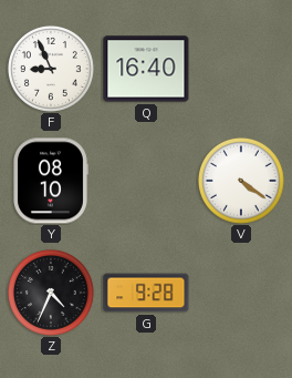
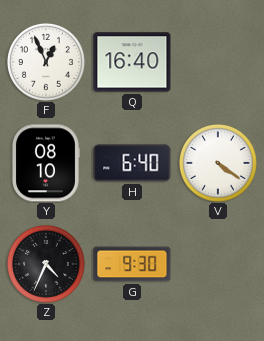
F: 8:56 -> 12:56 (46, 62)
H: none -> 6:40 (132, 163)
G: 9:28 -> 9:30 (132, 264)
